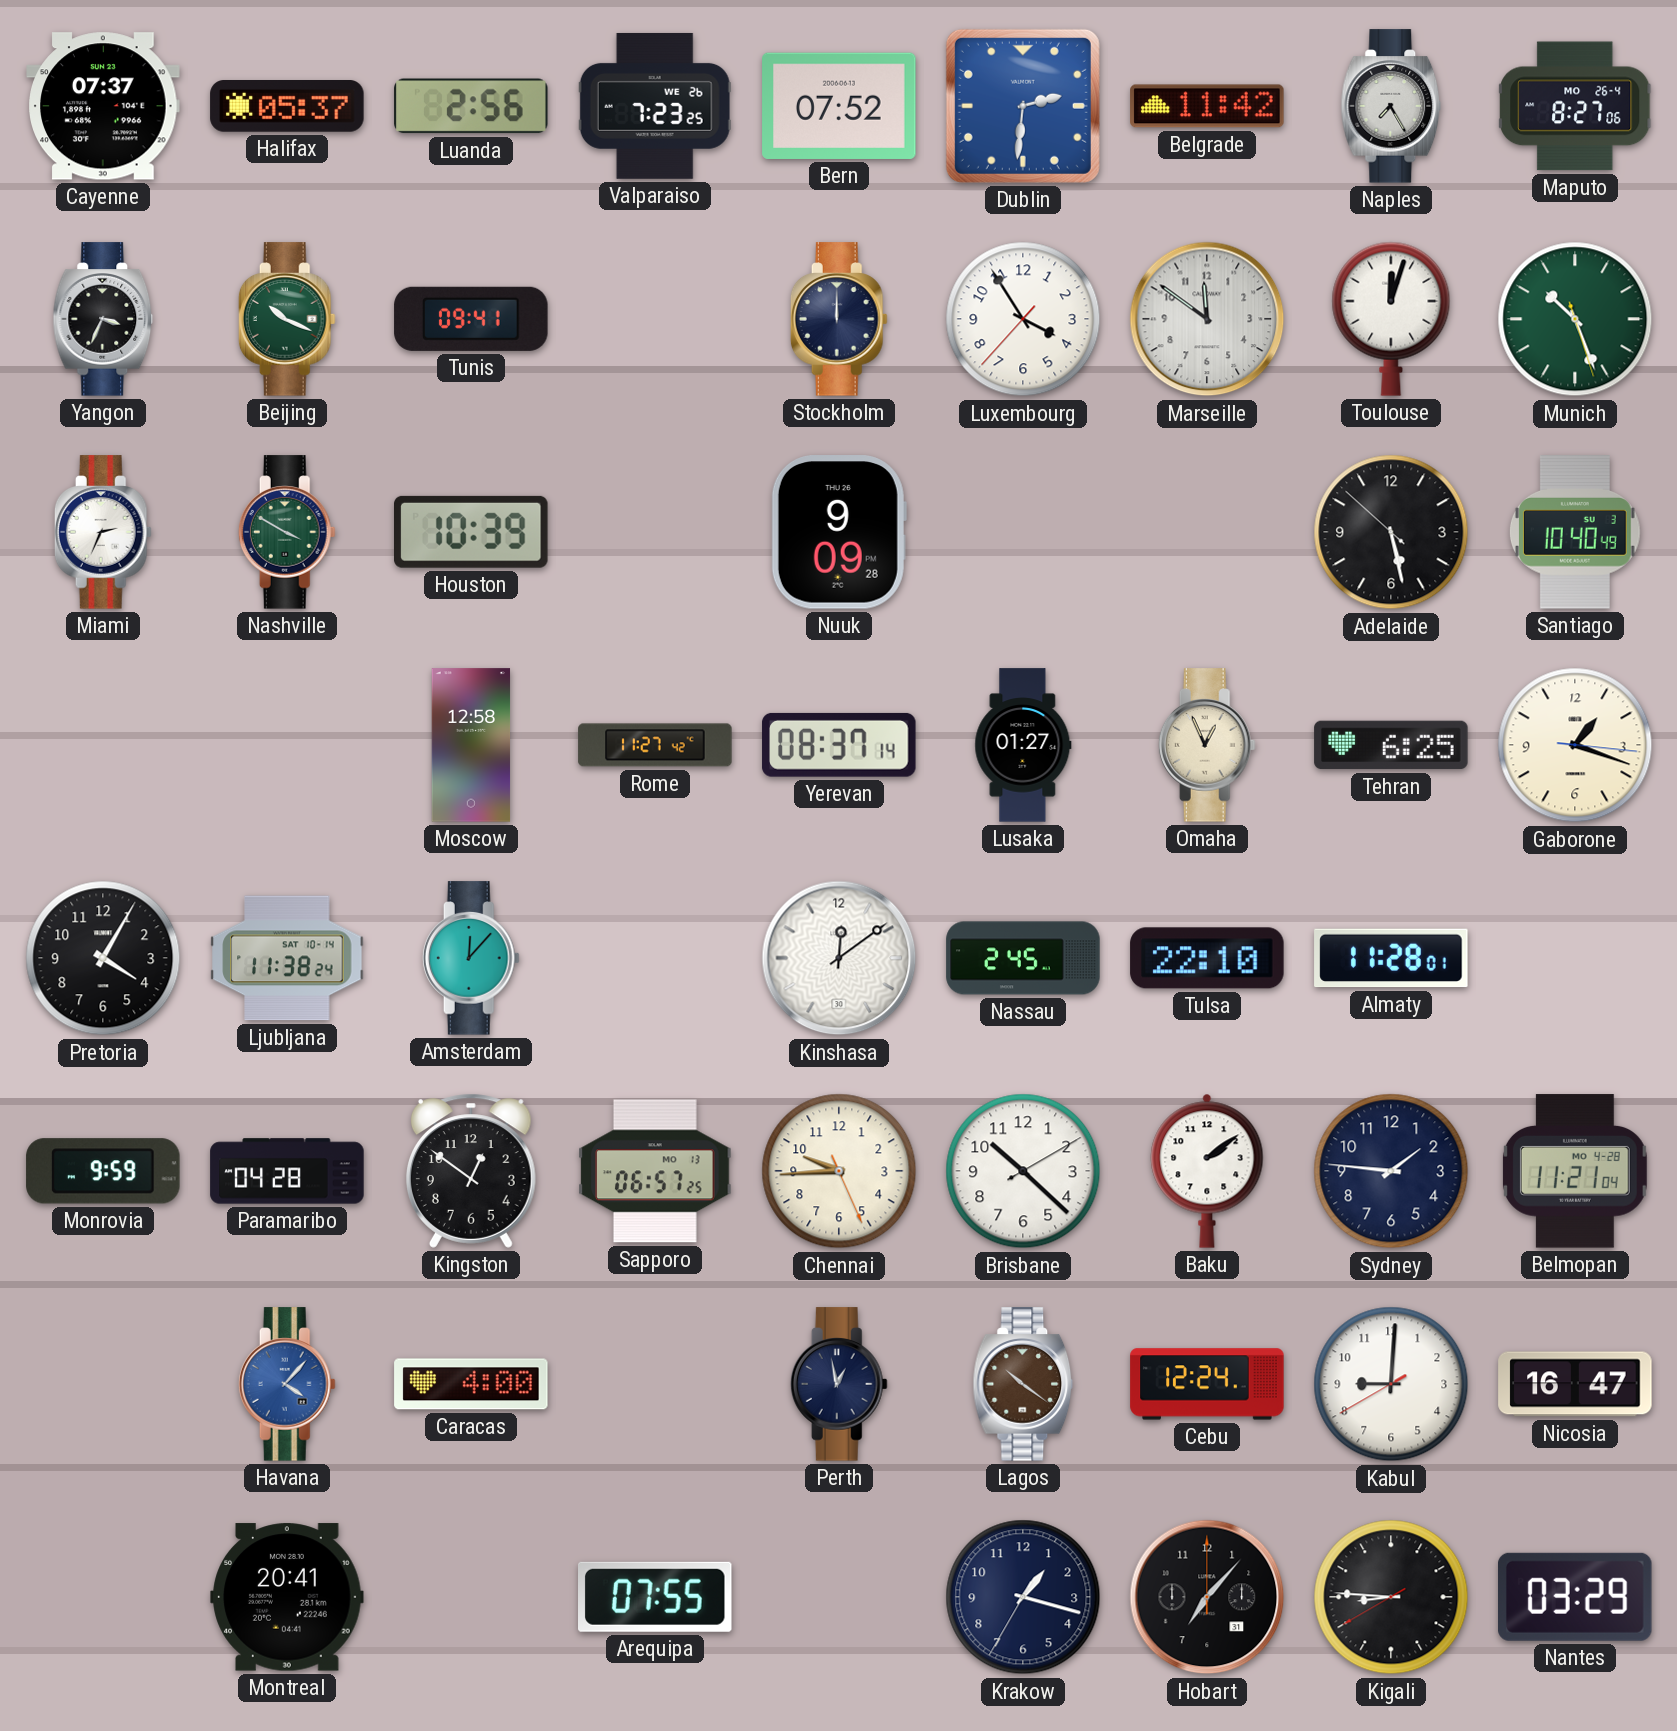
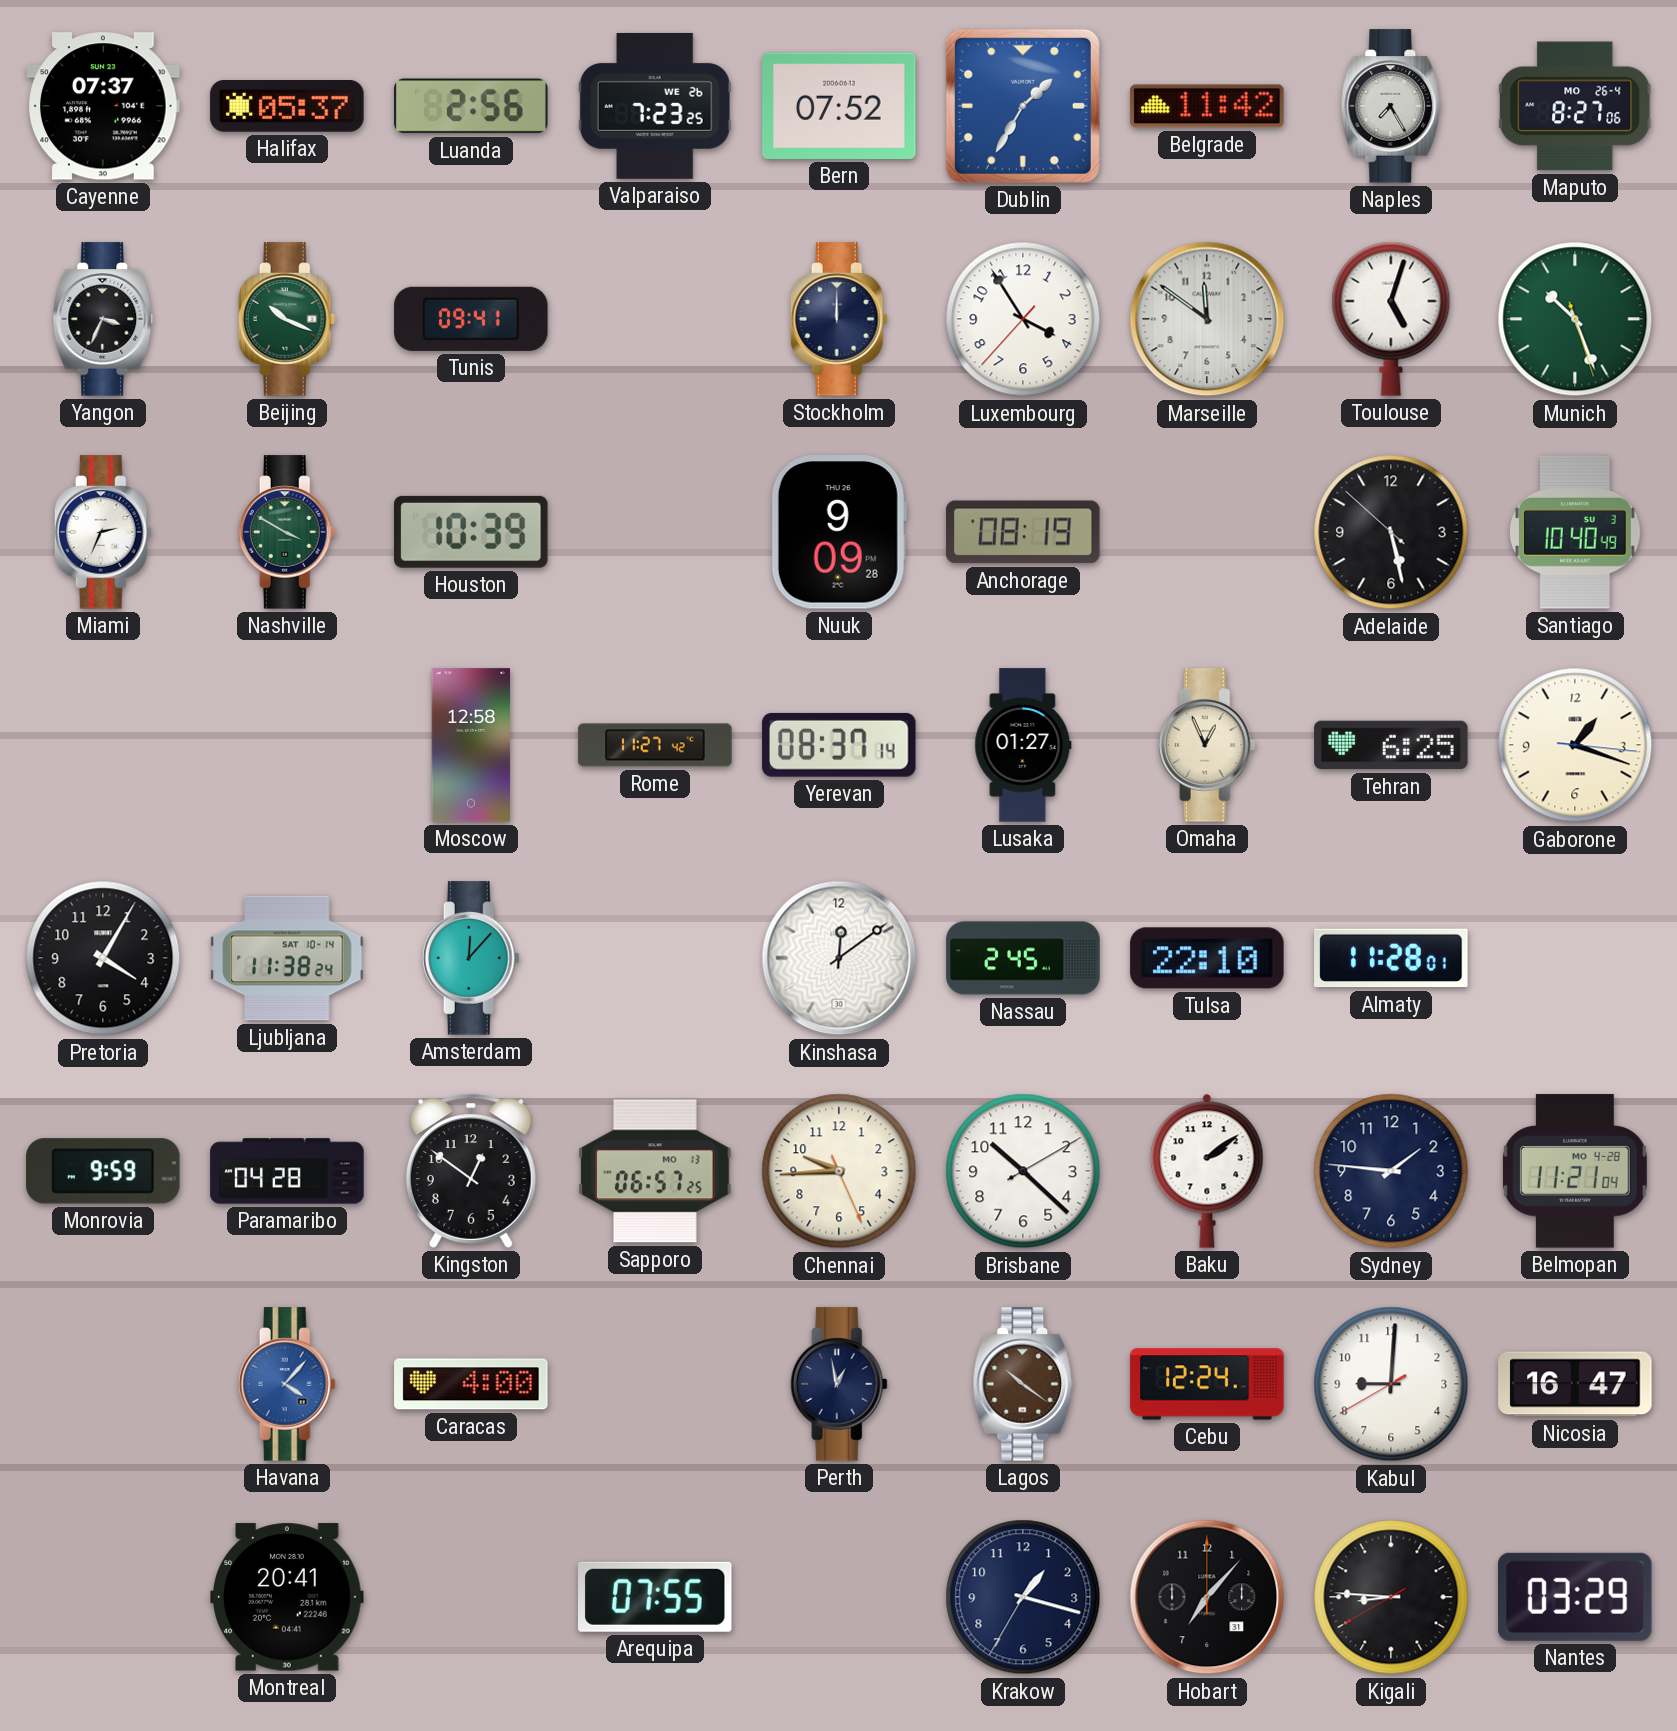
Dublin: 2:31 -> 1:35 (1023, 106)
Toulouse: 12:03 -> 5:03 (1391, 319)
Anchorage: none -> 08:19 (1023, 532)
